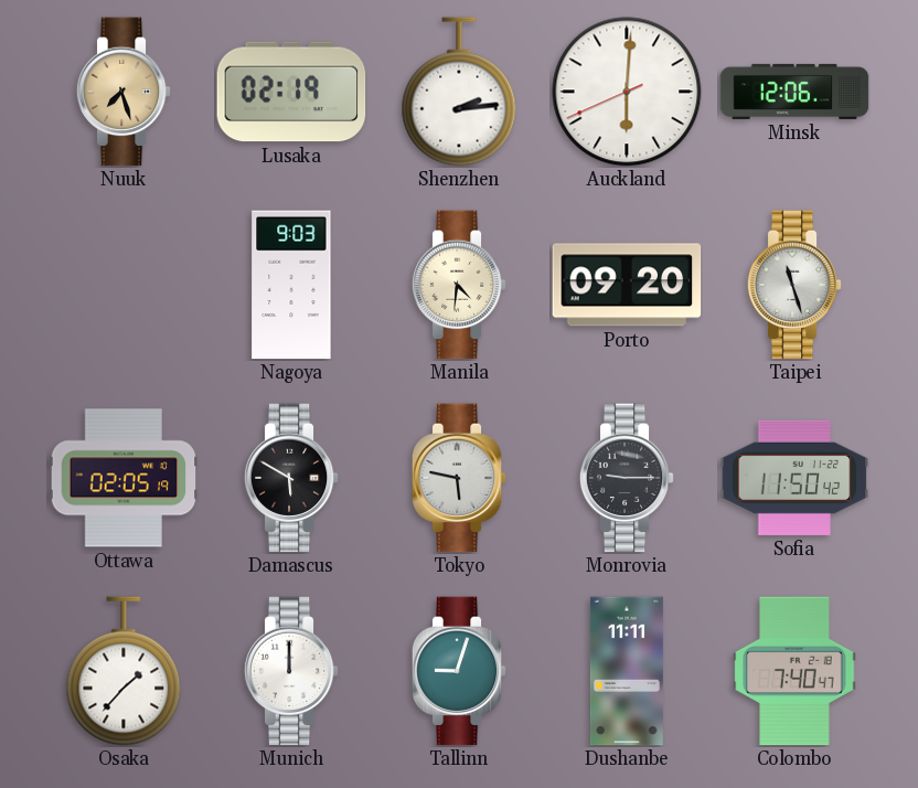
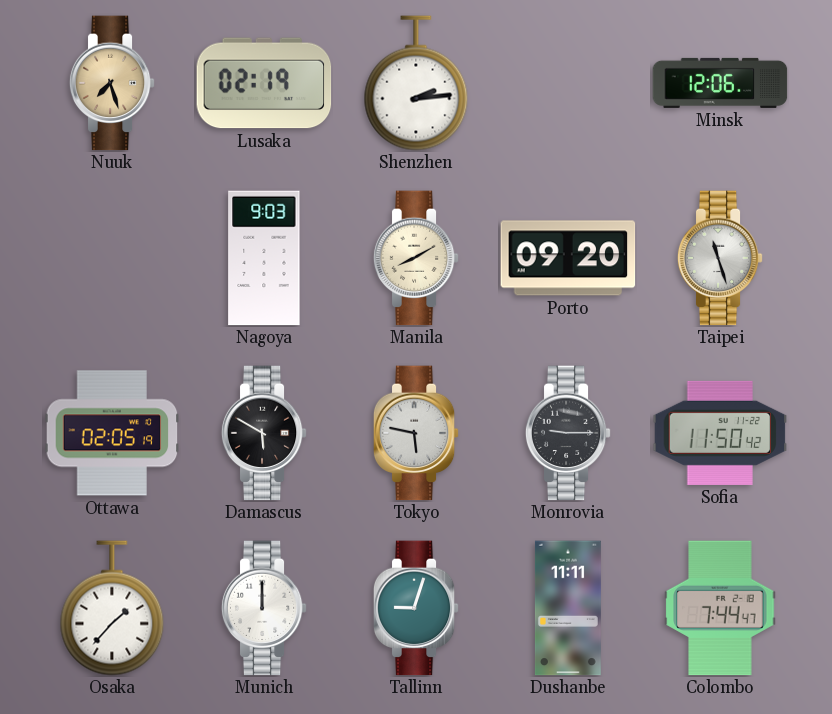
Auckland: 6:00 -> none (627, 92)
Manila: 4:31 -> 8:10 (416, 258)
Colombo: 7:40 -> 7:44 (720, 608)
